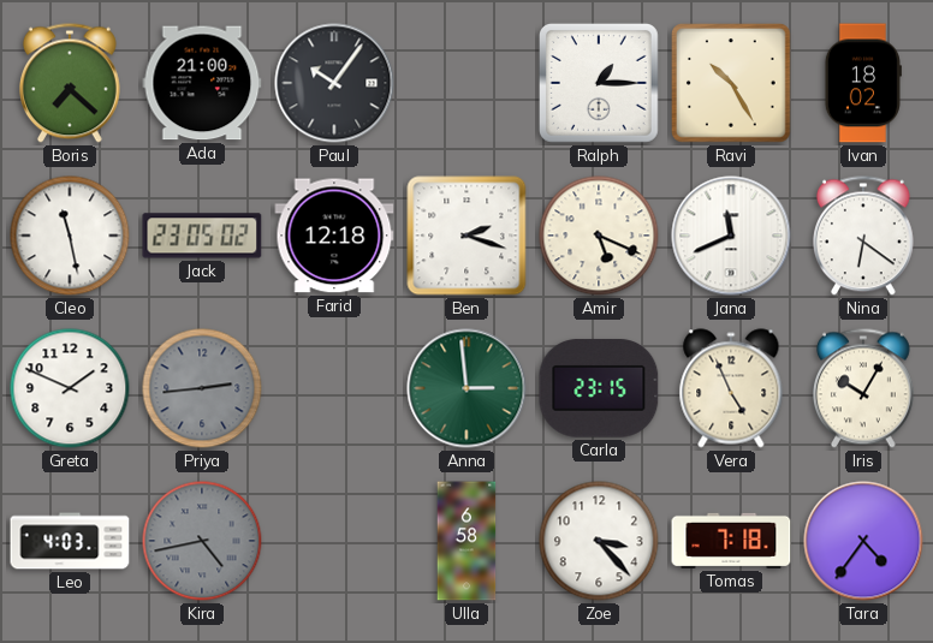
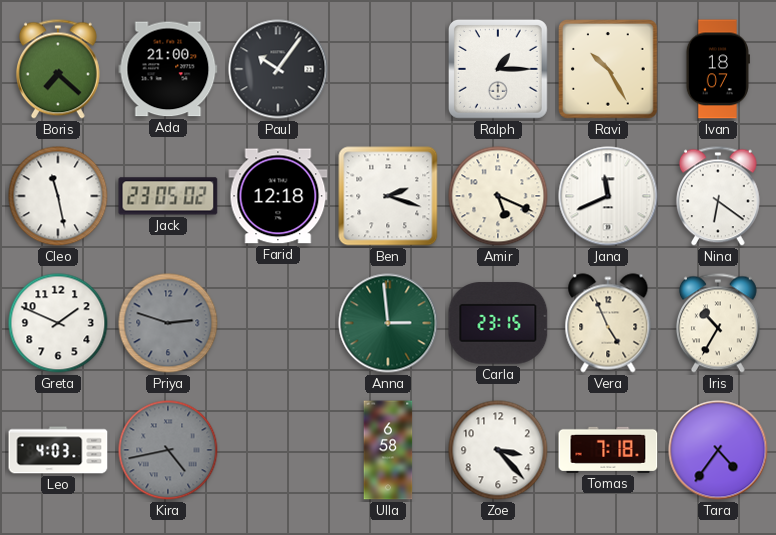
Ivan: 18:02 -> 18:07 (718, 69)
Priya: 2:44 -> 2:48 (168, 323)
Iris: 10:05 -> 10:35 (718, 323)
